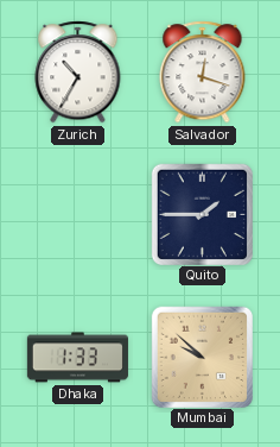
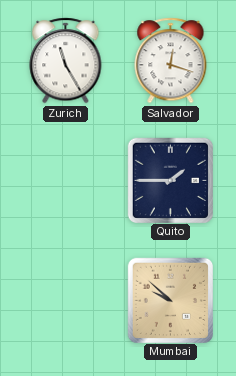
Zurich: 10:35 -> 11:25 (66, 61)
Dhaka: 1:33 -> none (77, 358)
